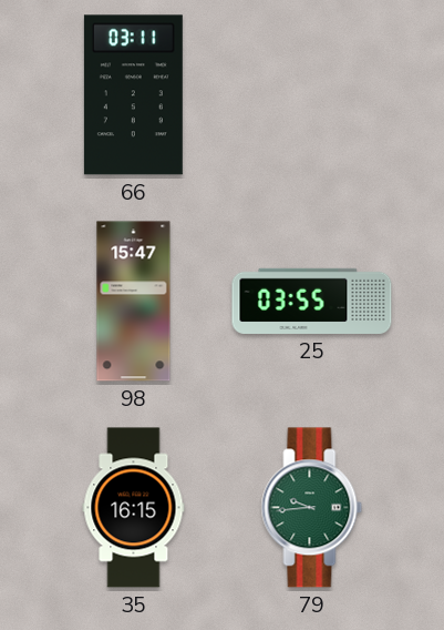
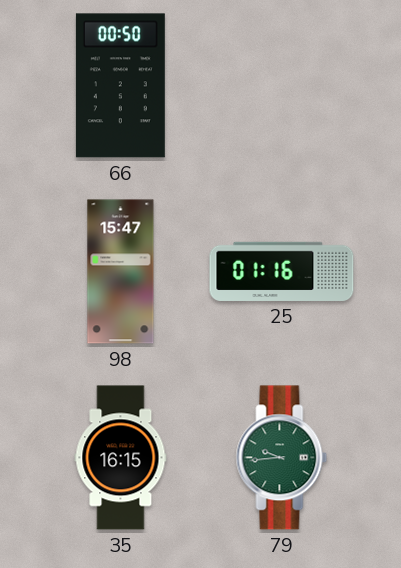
66: 03:11 -> 00:50 (120, 86)
25: 03:55 -> 01:16 (282, 271)
